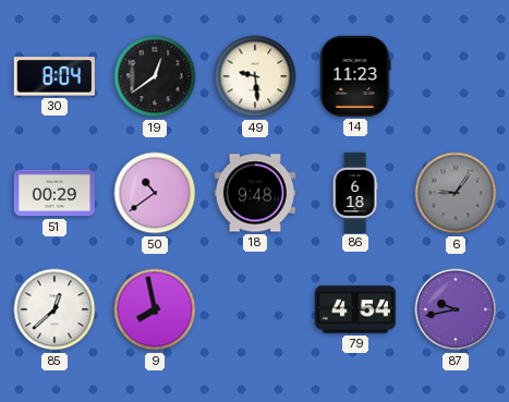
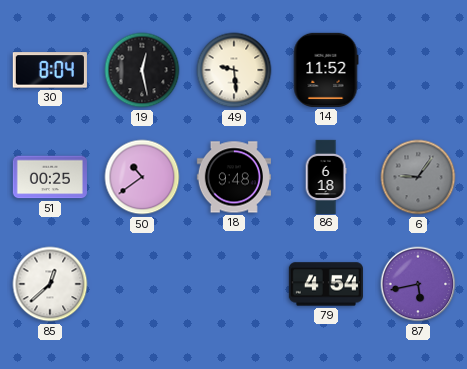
19: 12:39 -> 12:28 (142, 70)
14: 11:23 -> 11:52 (326, 70)
51: 00:29 -> 00:25 (49, 177)
9: 7:58 -> none (155, 309)
87: 9:43 -> 5:43 (418, 284)
